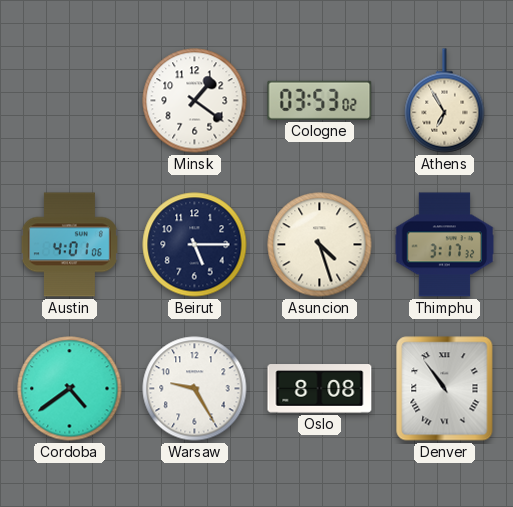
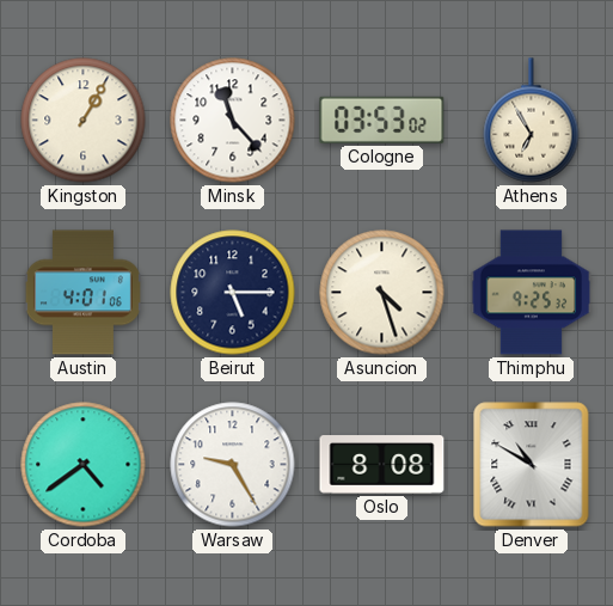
Kingston: none -> 1:05 (84, 121)
Minsk: 1:21 -> 11:23 (233, 121)
Thimphu: 3:17 -> 9:25 (532, 293)
Denver: 10:54 -> 10:50 (532, 465)
